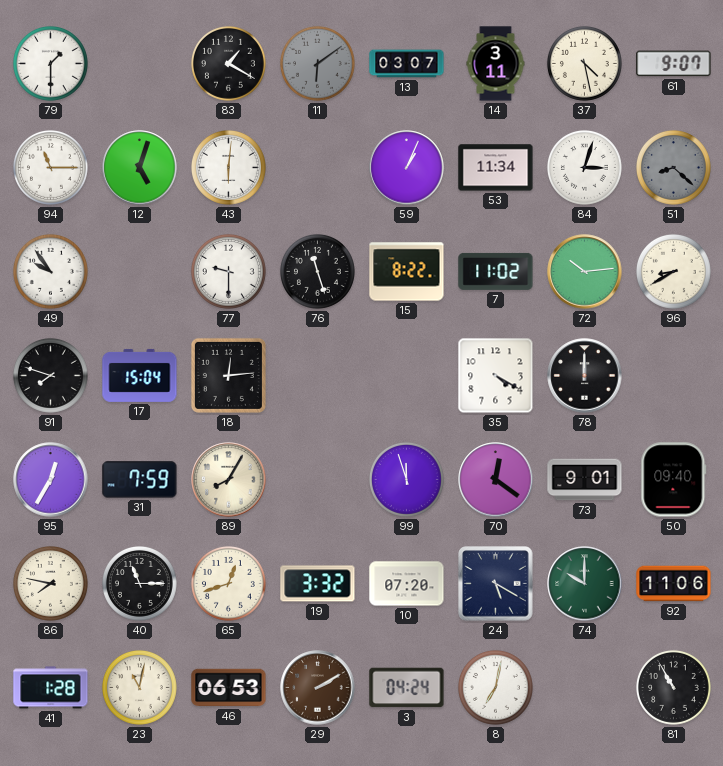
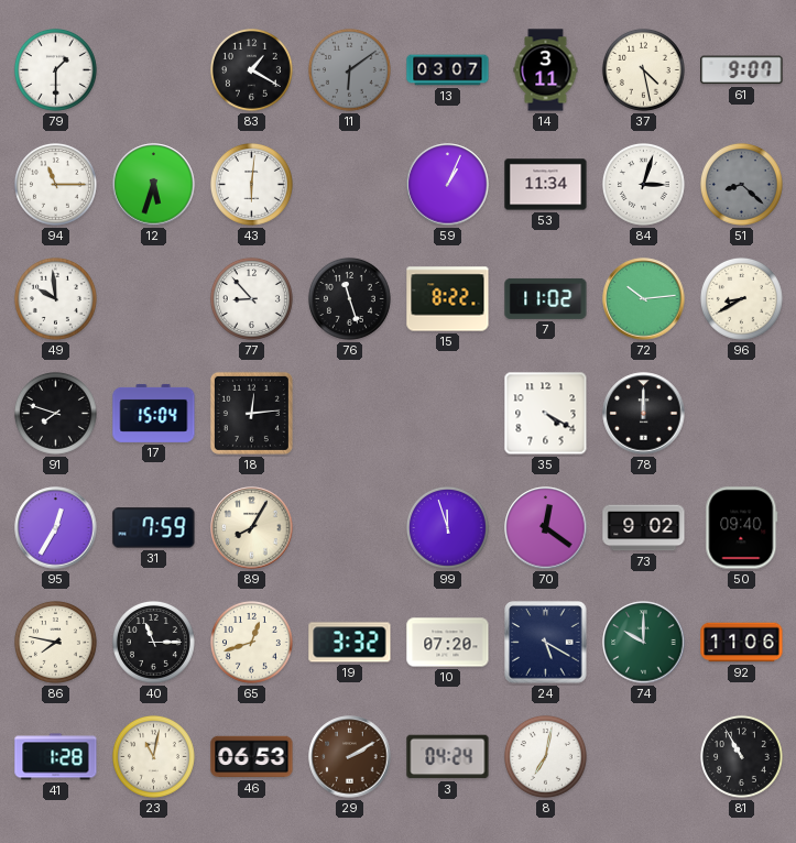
12: 5:03 -> 5:33 (154, 185)
49: 9:54 -> 9:59 (55, 298)
77: 9:30 -> 8:53 (251, 298)
73: 9:01 -> 9:02 (644, 528)
